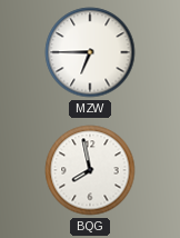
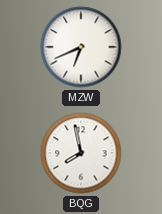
MZW: 6:45 -> 6:41 (81, 47)
